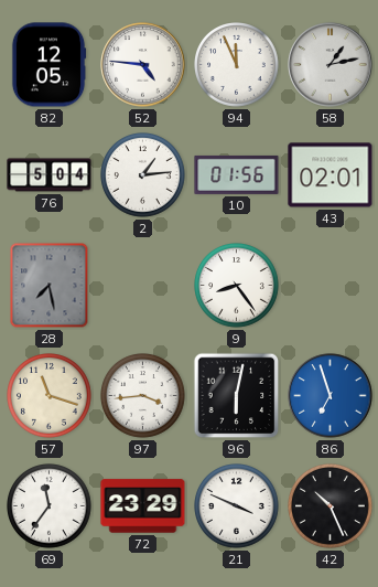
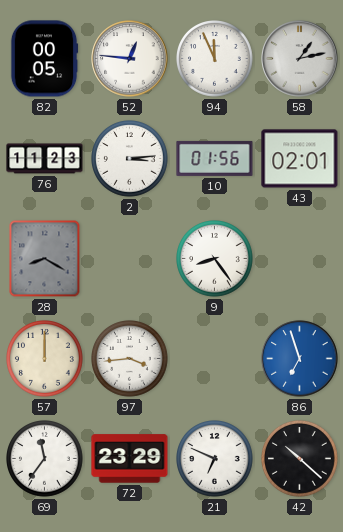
82: 12:05 -> 00:05 (44, 59)
52: 4:46 -> 12:46 (130, 59)
76: 5:04 -> 11:23 (45, 159)
2: 1:14 -> 3:14 (130, 159)
28: 7:28 -> 8:20 (45, 259)
57: 11:18 -> 12:00 (45, 359)
96: 6:02 -> none (237, 396)
21: 3:49 -> 6:49 (215, 459)
42: 10:26 -> 10:22 (300, 459)
